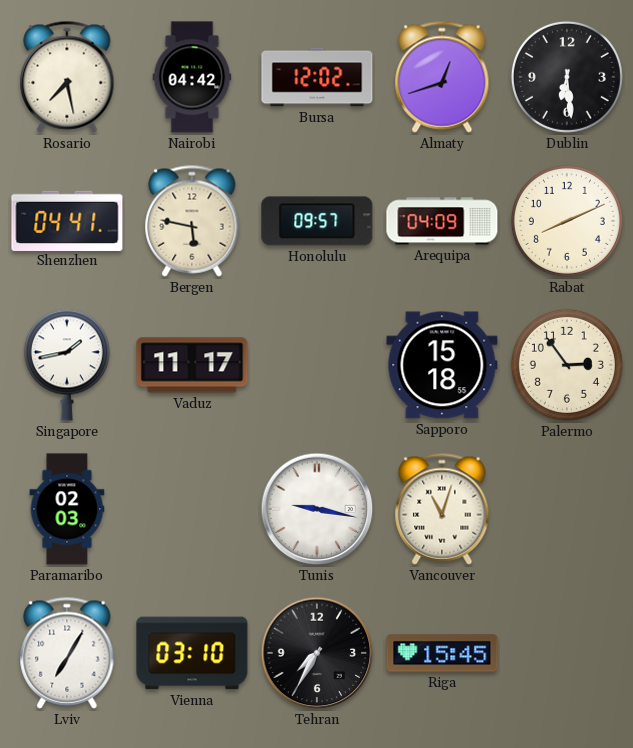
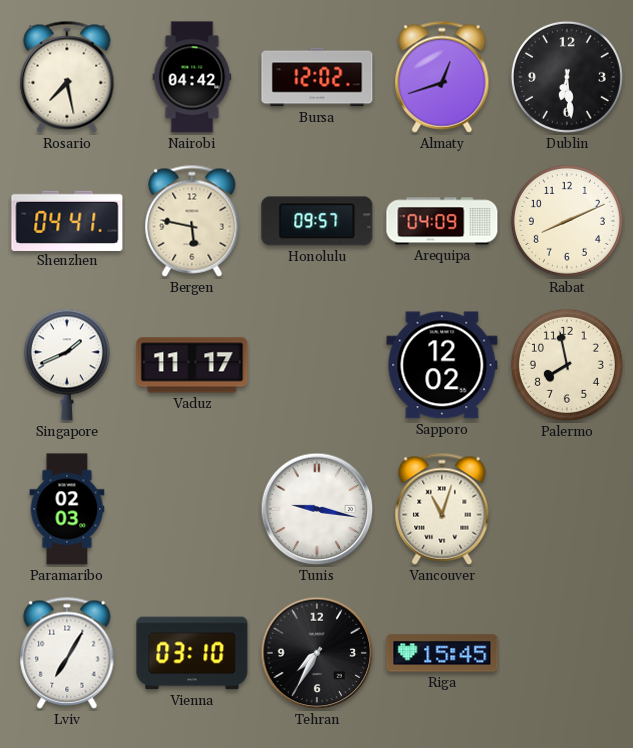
Singapore: 1:43 -> 1:41 (67, 365)
Sapporo: 15:18 -> 12:02 (442, 365)
Palermo: 2:54 -> 7:58 (567, 365)
